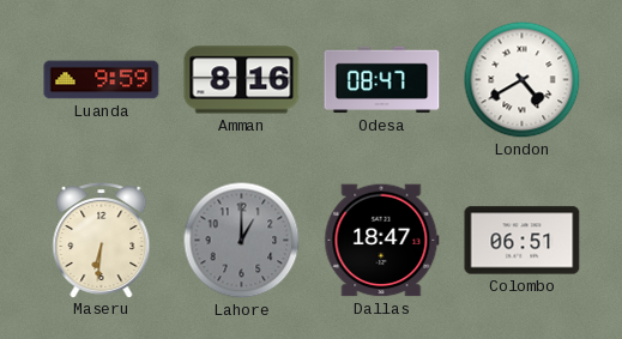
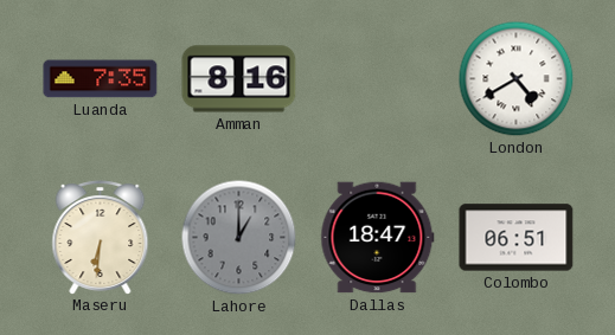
Luanda: 9:59 -> 7:35 (101, 79)
Odesa: 08:47 -> none (382, 80)
